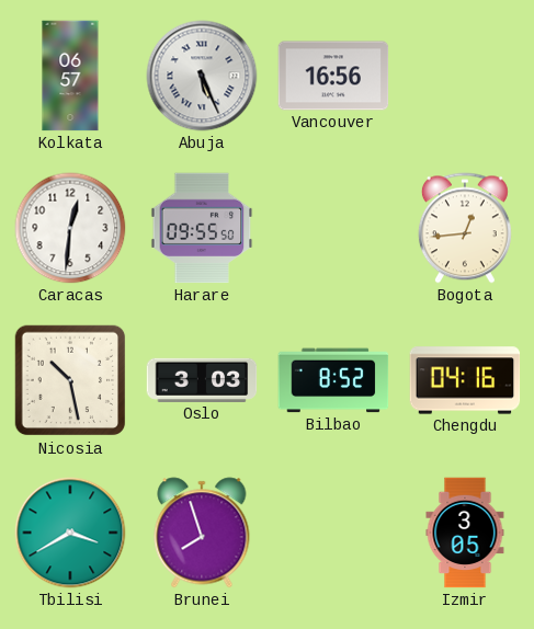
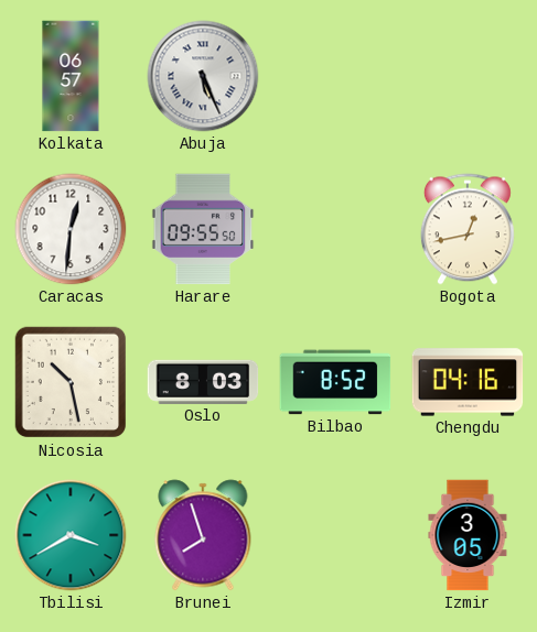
Vancouver: 16:56 -> none (333, 76)
Bogota: 12:44 -> 12:43 (468, 229)
Oslo: 3:03 -> 8:03 (203, 382)
